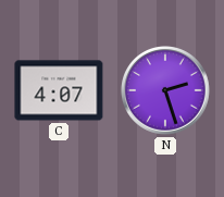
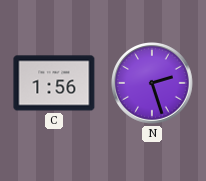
C: 4:07 -> 1:56 (54, 83)
